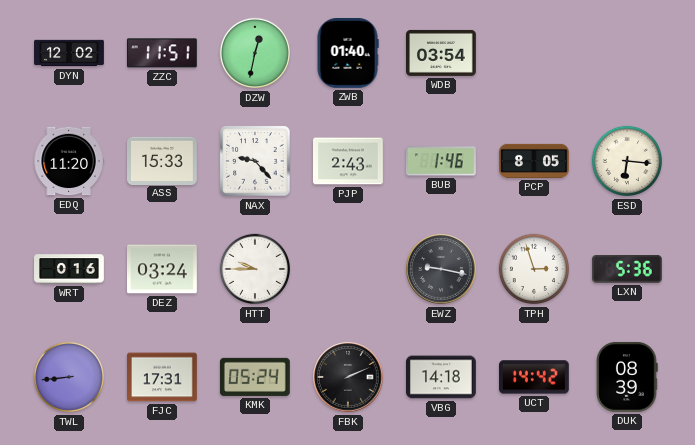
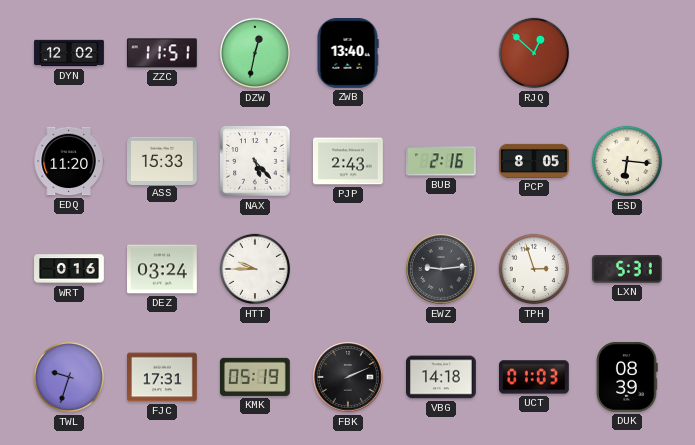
ZWB: 01:40 -> 13:40 (348, 54)
WDB: 03:54 -> none (442, 53)
RJQ: none -> 12:52 (534, 53)
NAX: 9:23 -> 5:23 (255, 161)
BUB: 1:46 -> 2:16 (441, 161)
EWZ: 9:17 -> 9:14 (441, 269)
LXN: 5:36 -> 5:31 (627, 270)
TWL: 8:44 -> 9:33 (69, 377)
KMK: 05:24 -> 05:19 (255, 377)
UCT: 14:42 -> 01:03 (535, 377)
